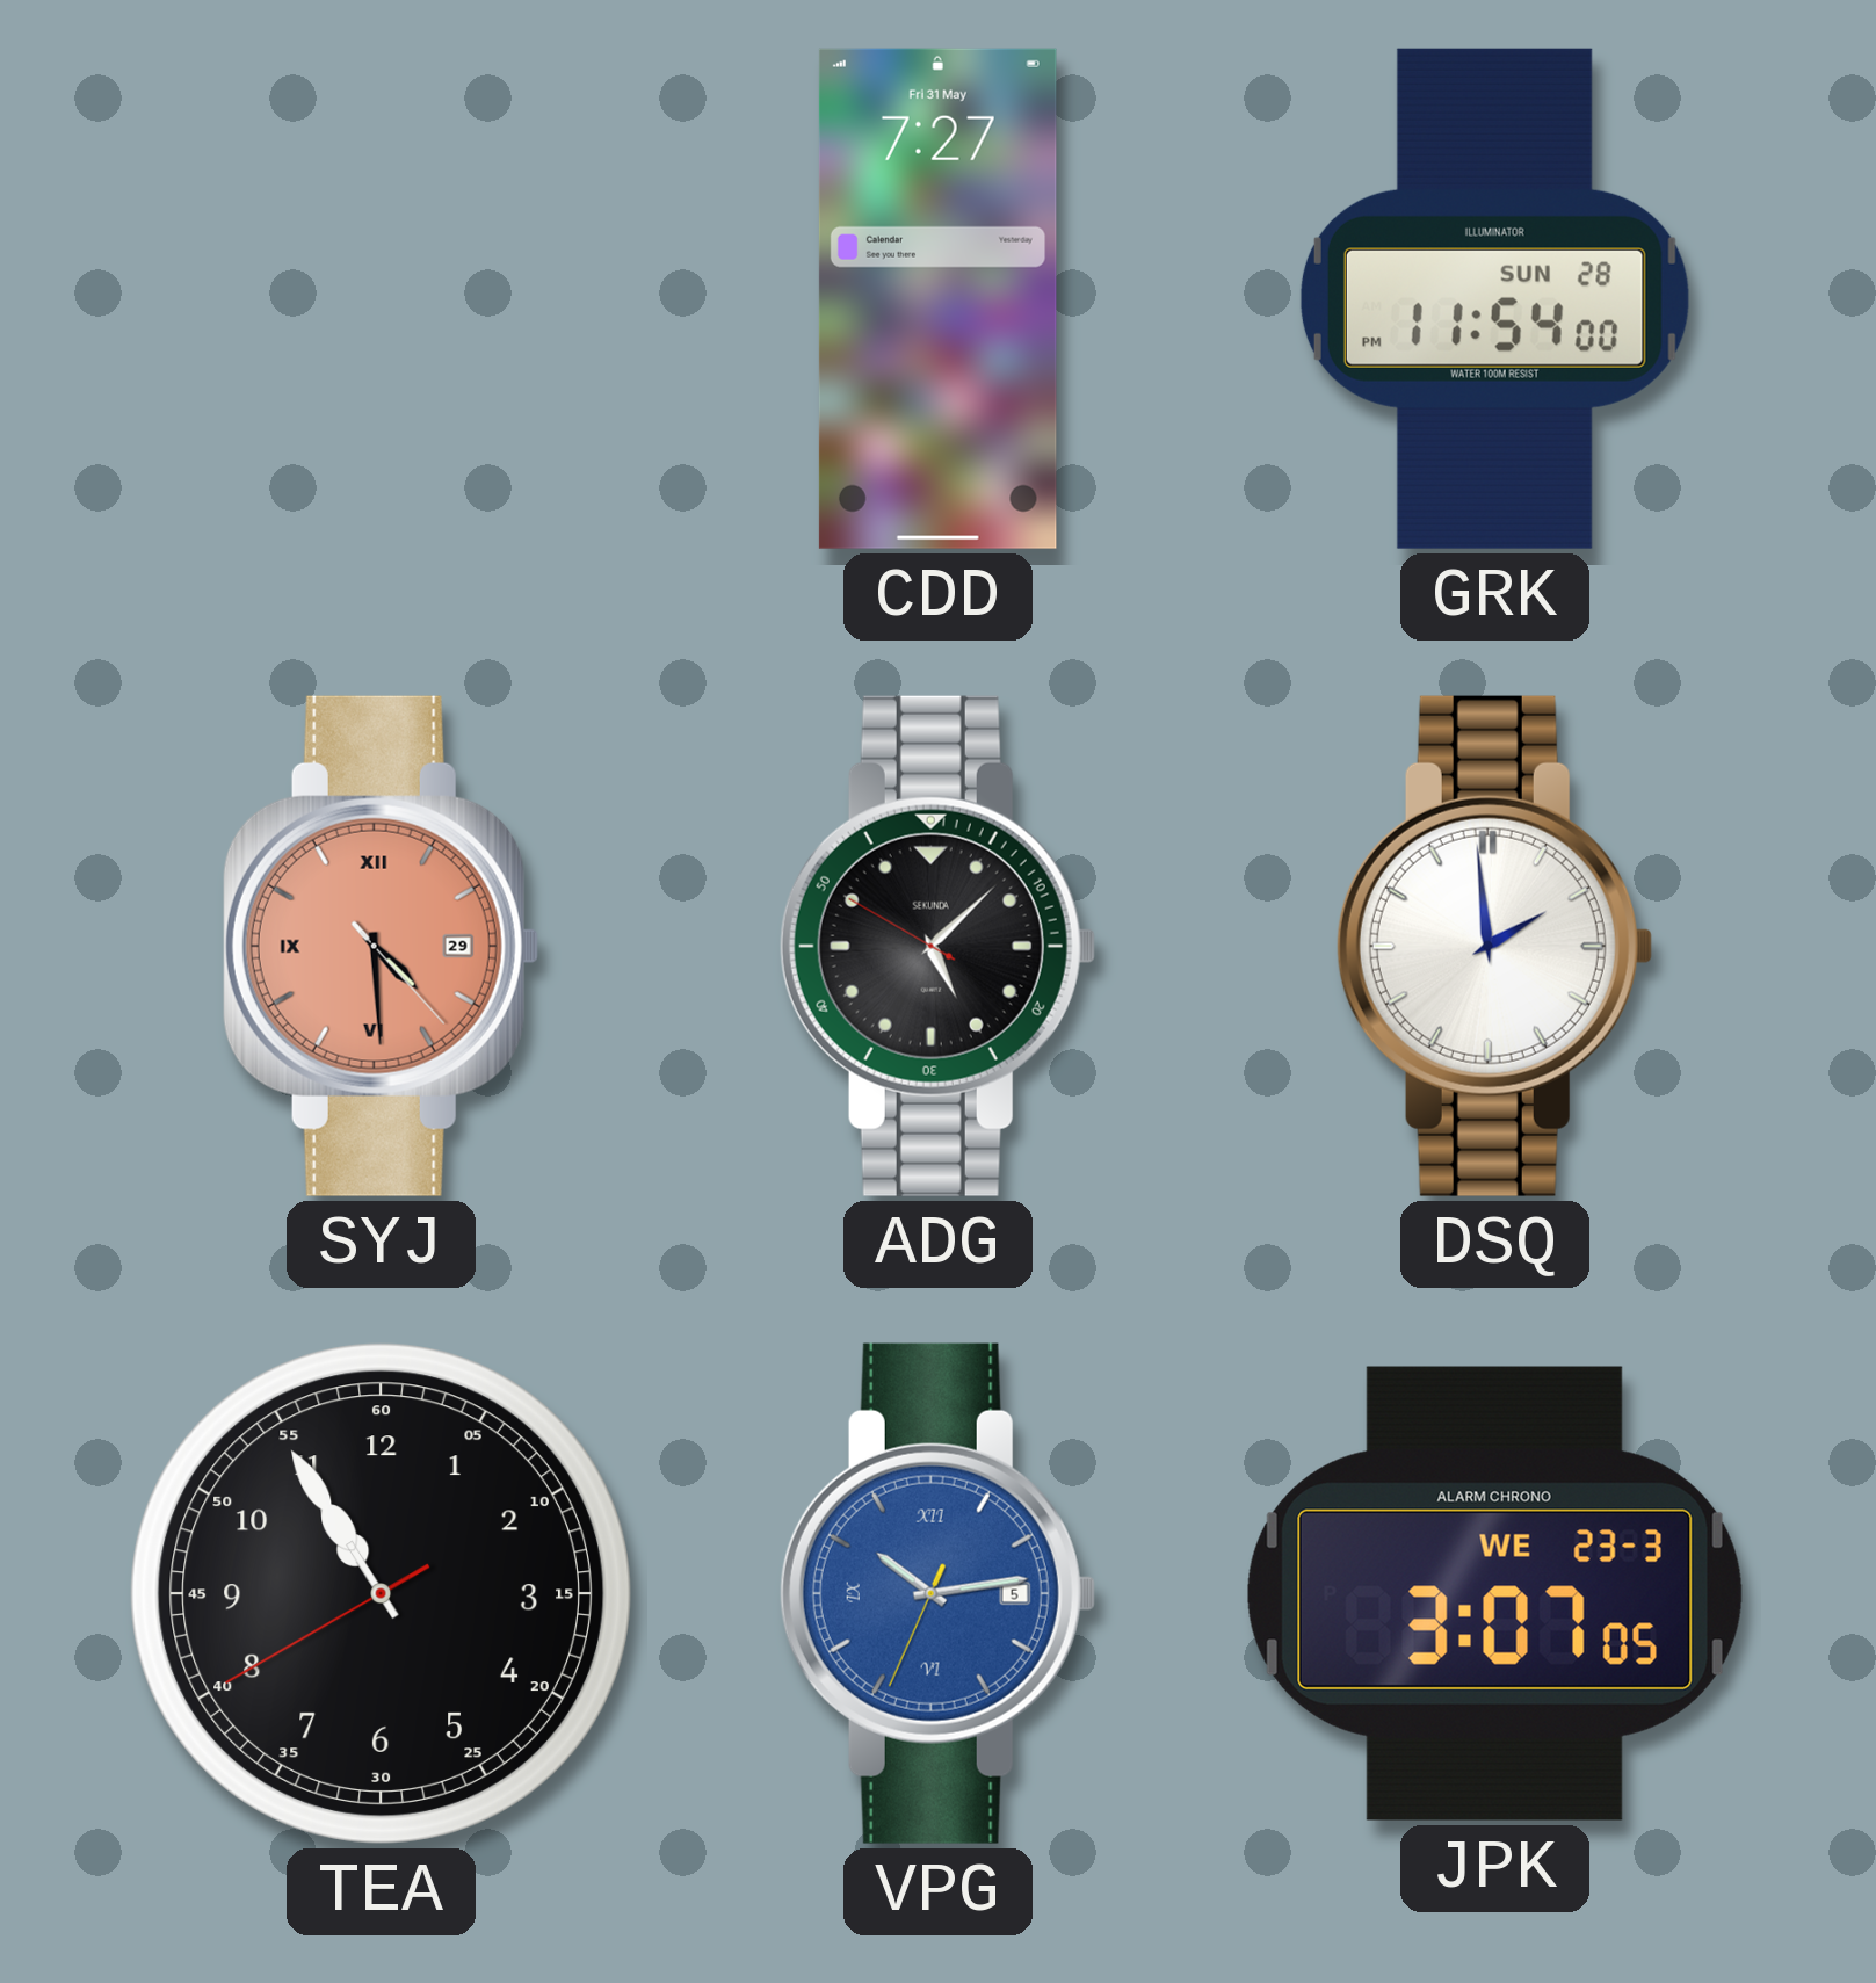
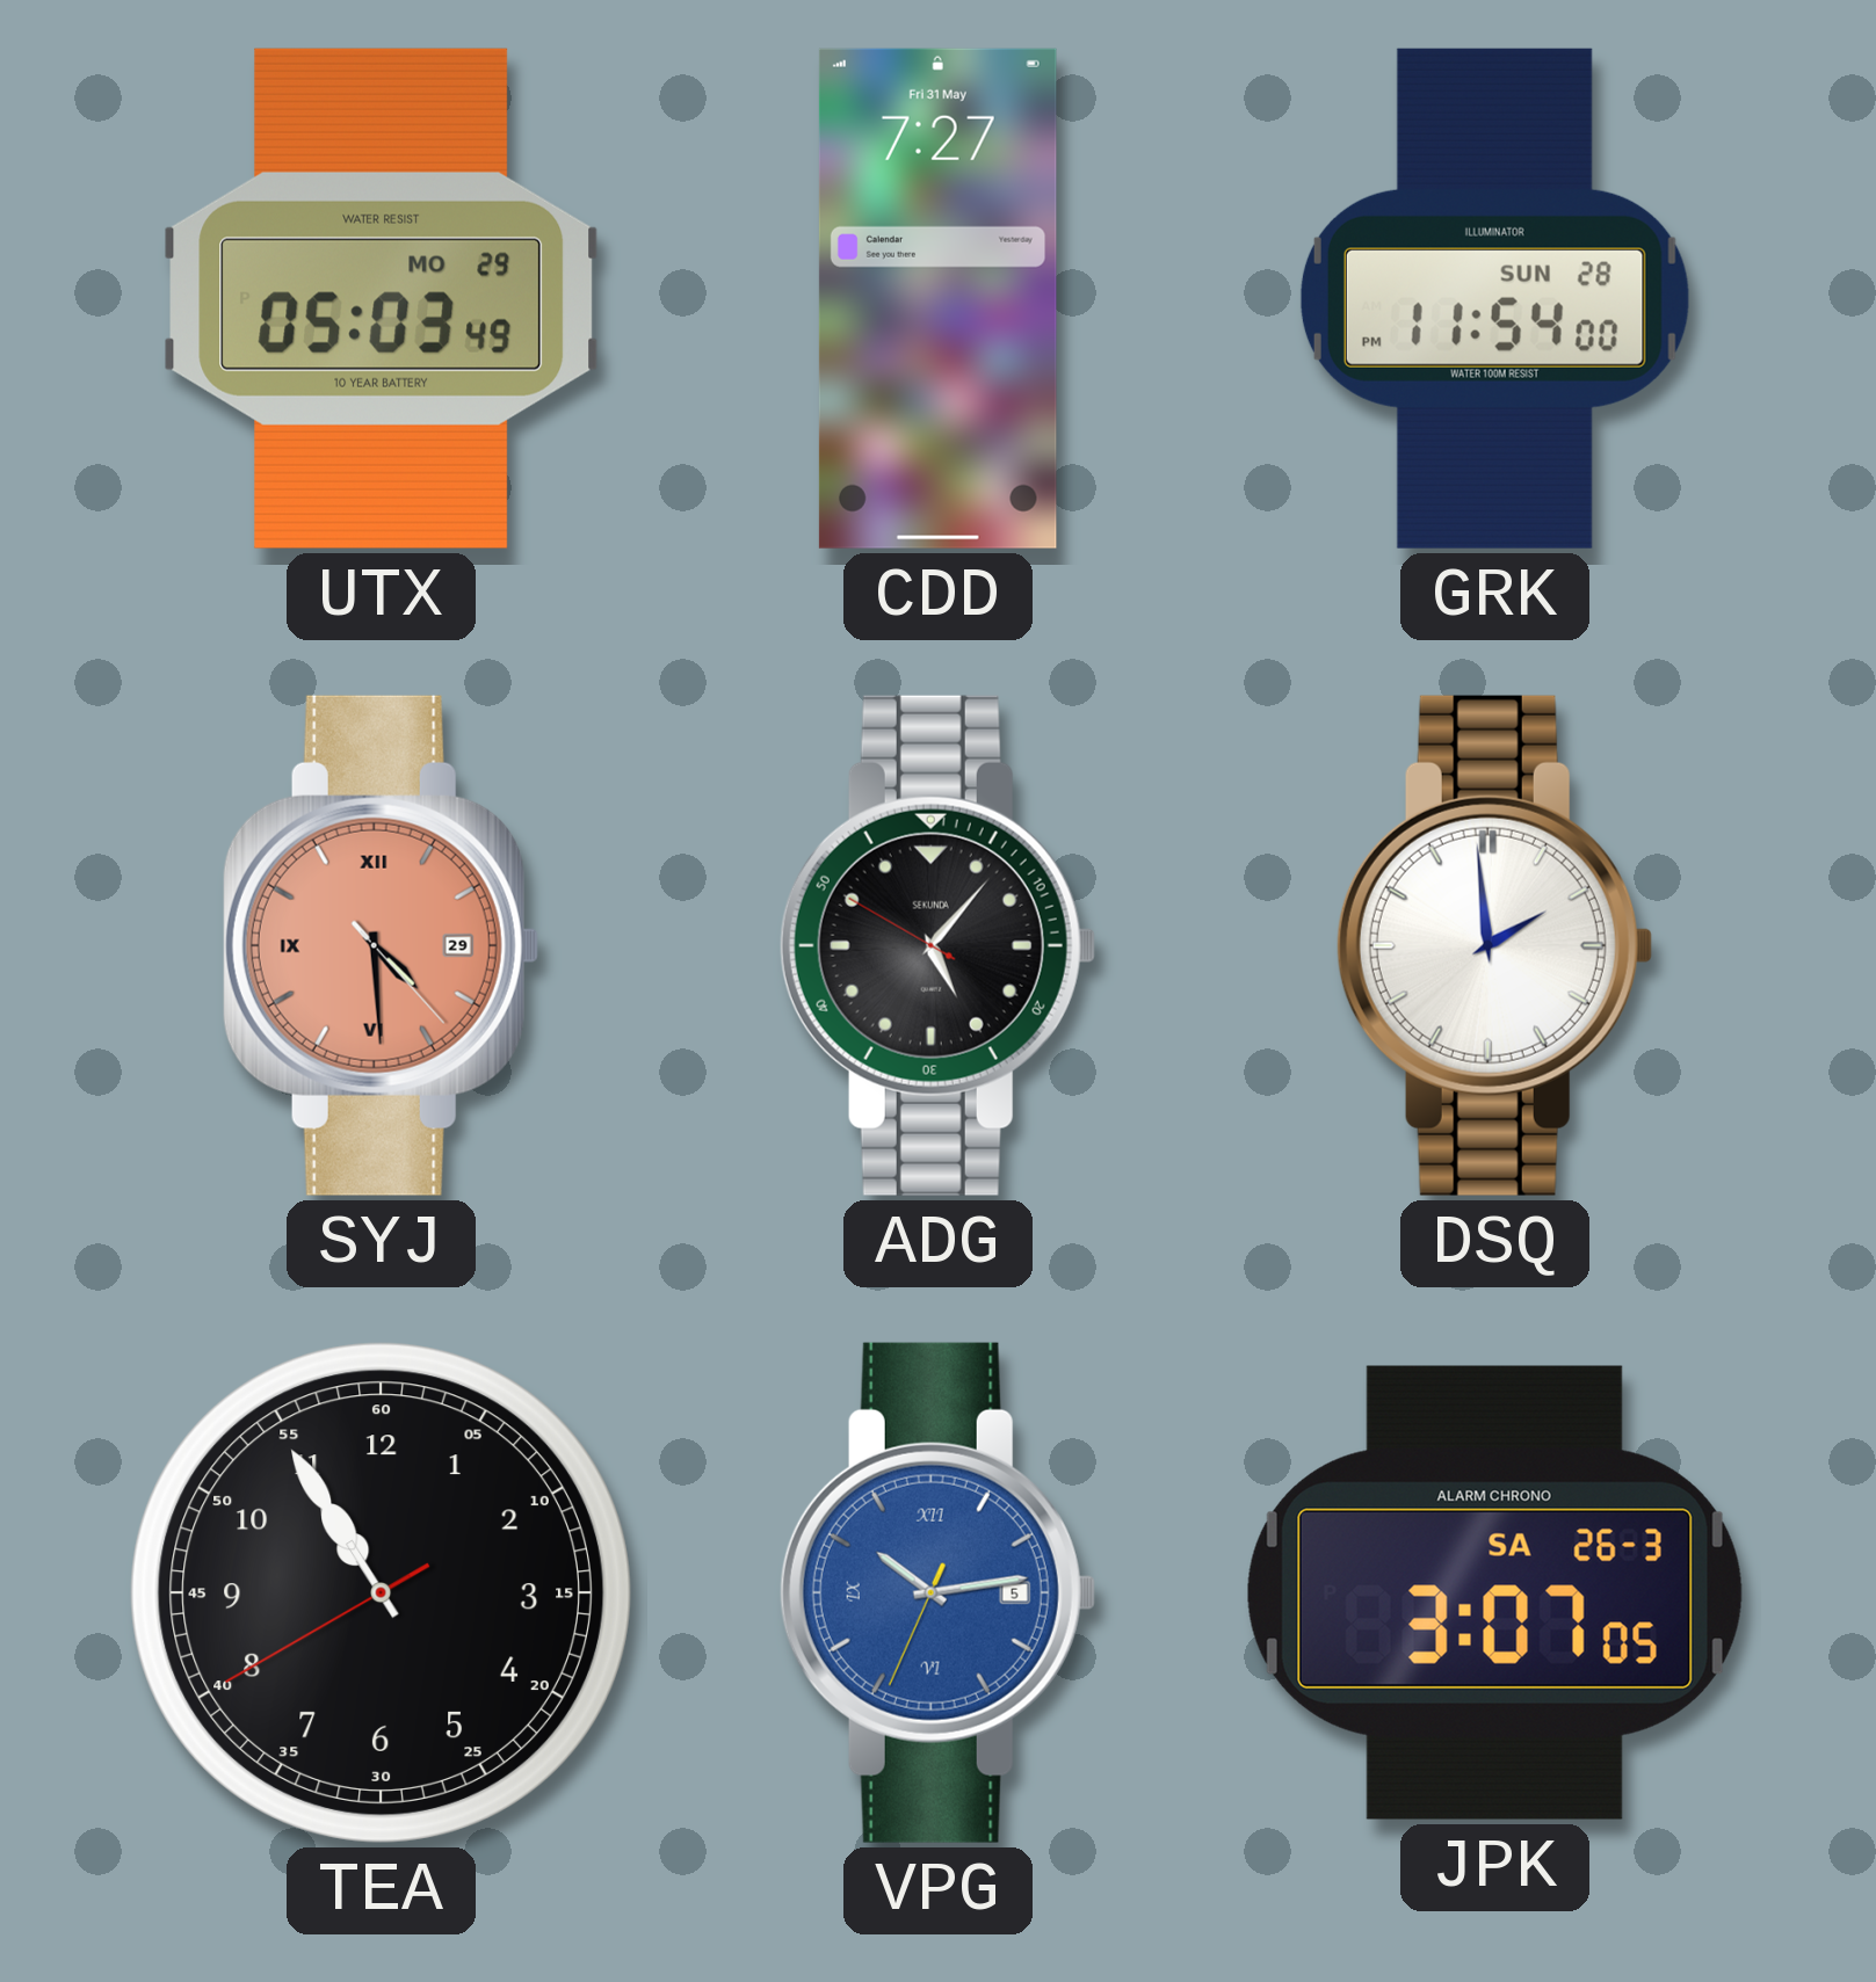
UTX: none -> 05:03 (382, 298)
ADG: 5:07 -> 5:06 (937, 945)
JPK date: WE 23-3 -> SA 26-3 (1494, 1592)
